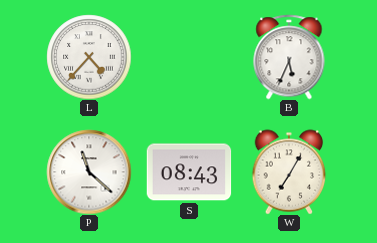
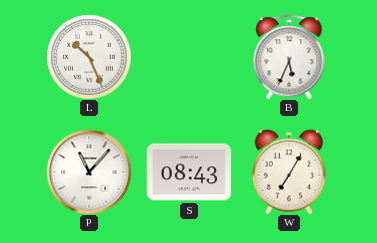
L: 4:37 -> 10:26 (89, 57)
P: 11:22 -> 11:07 (89, 172)
